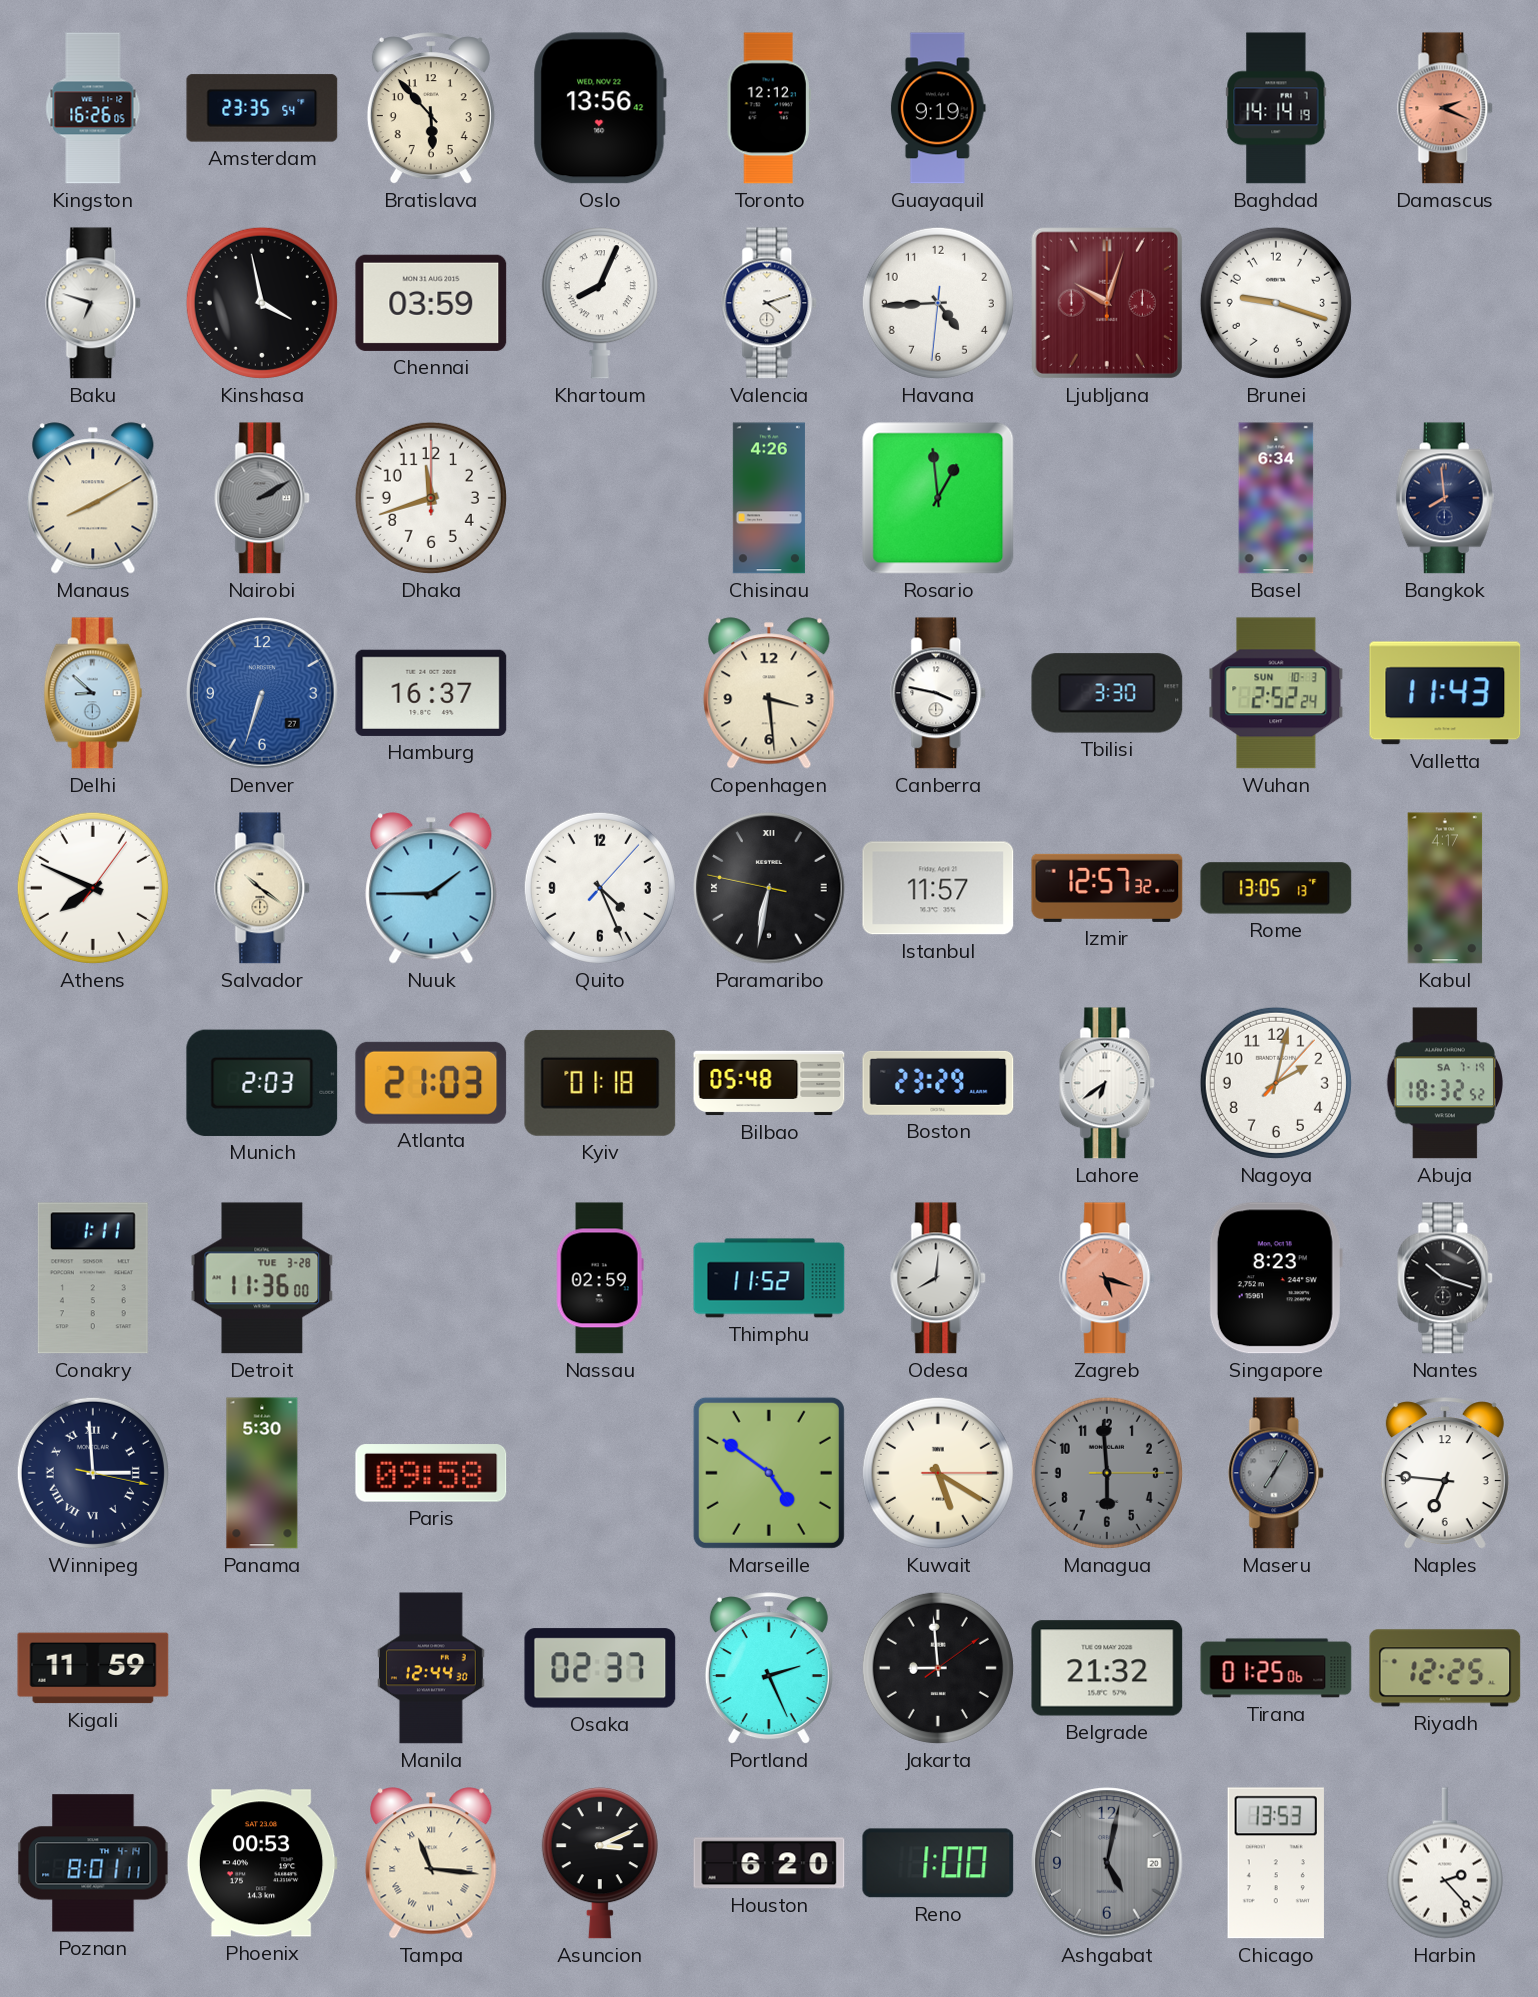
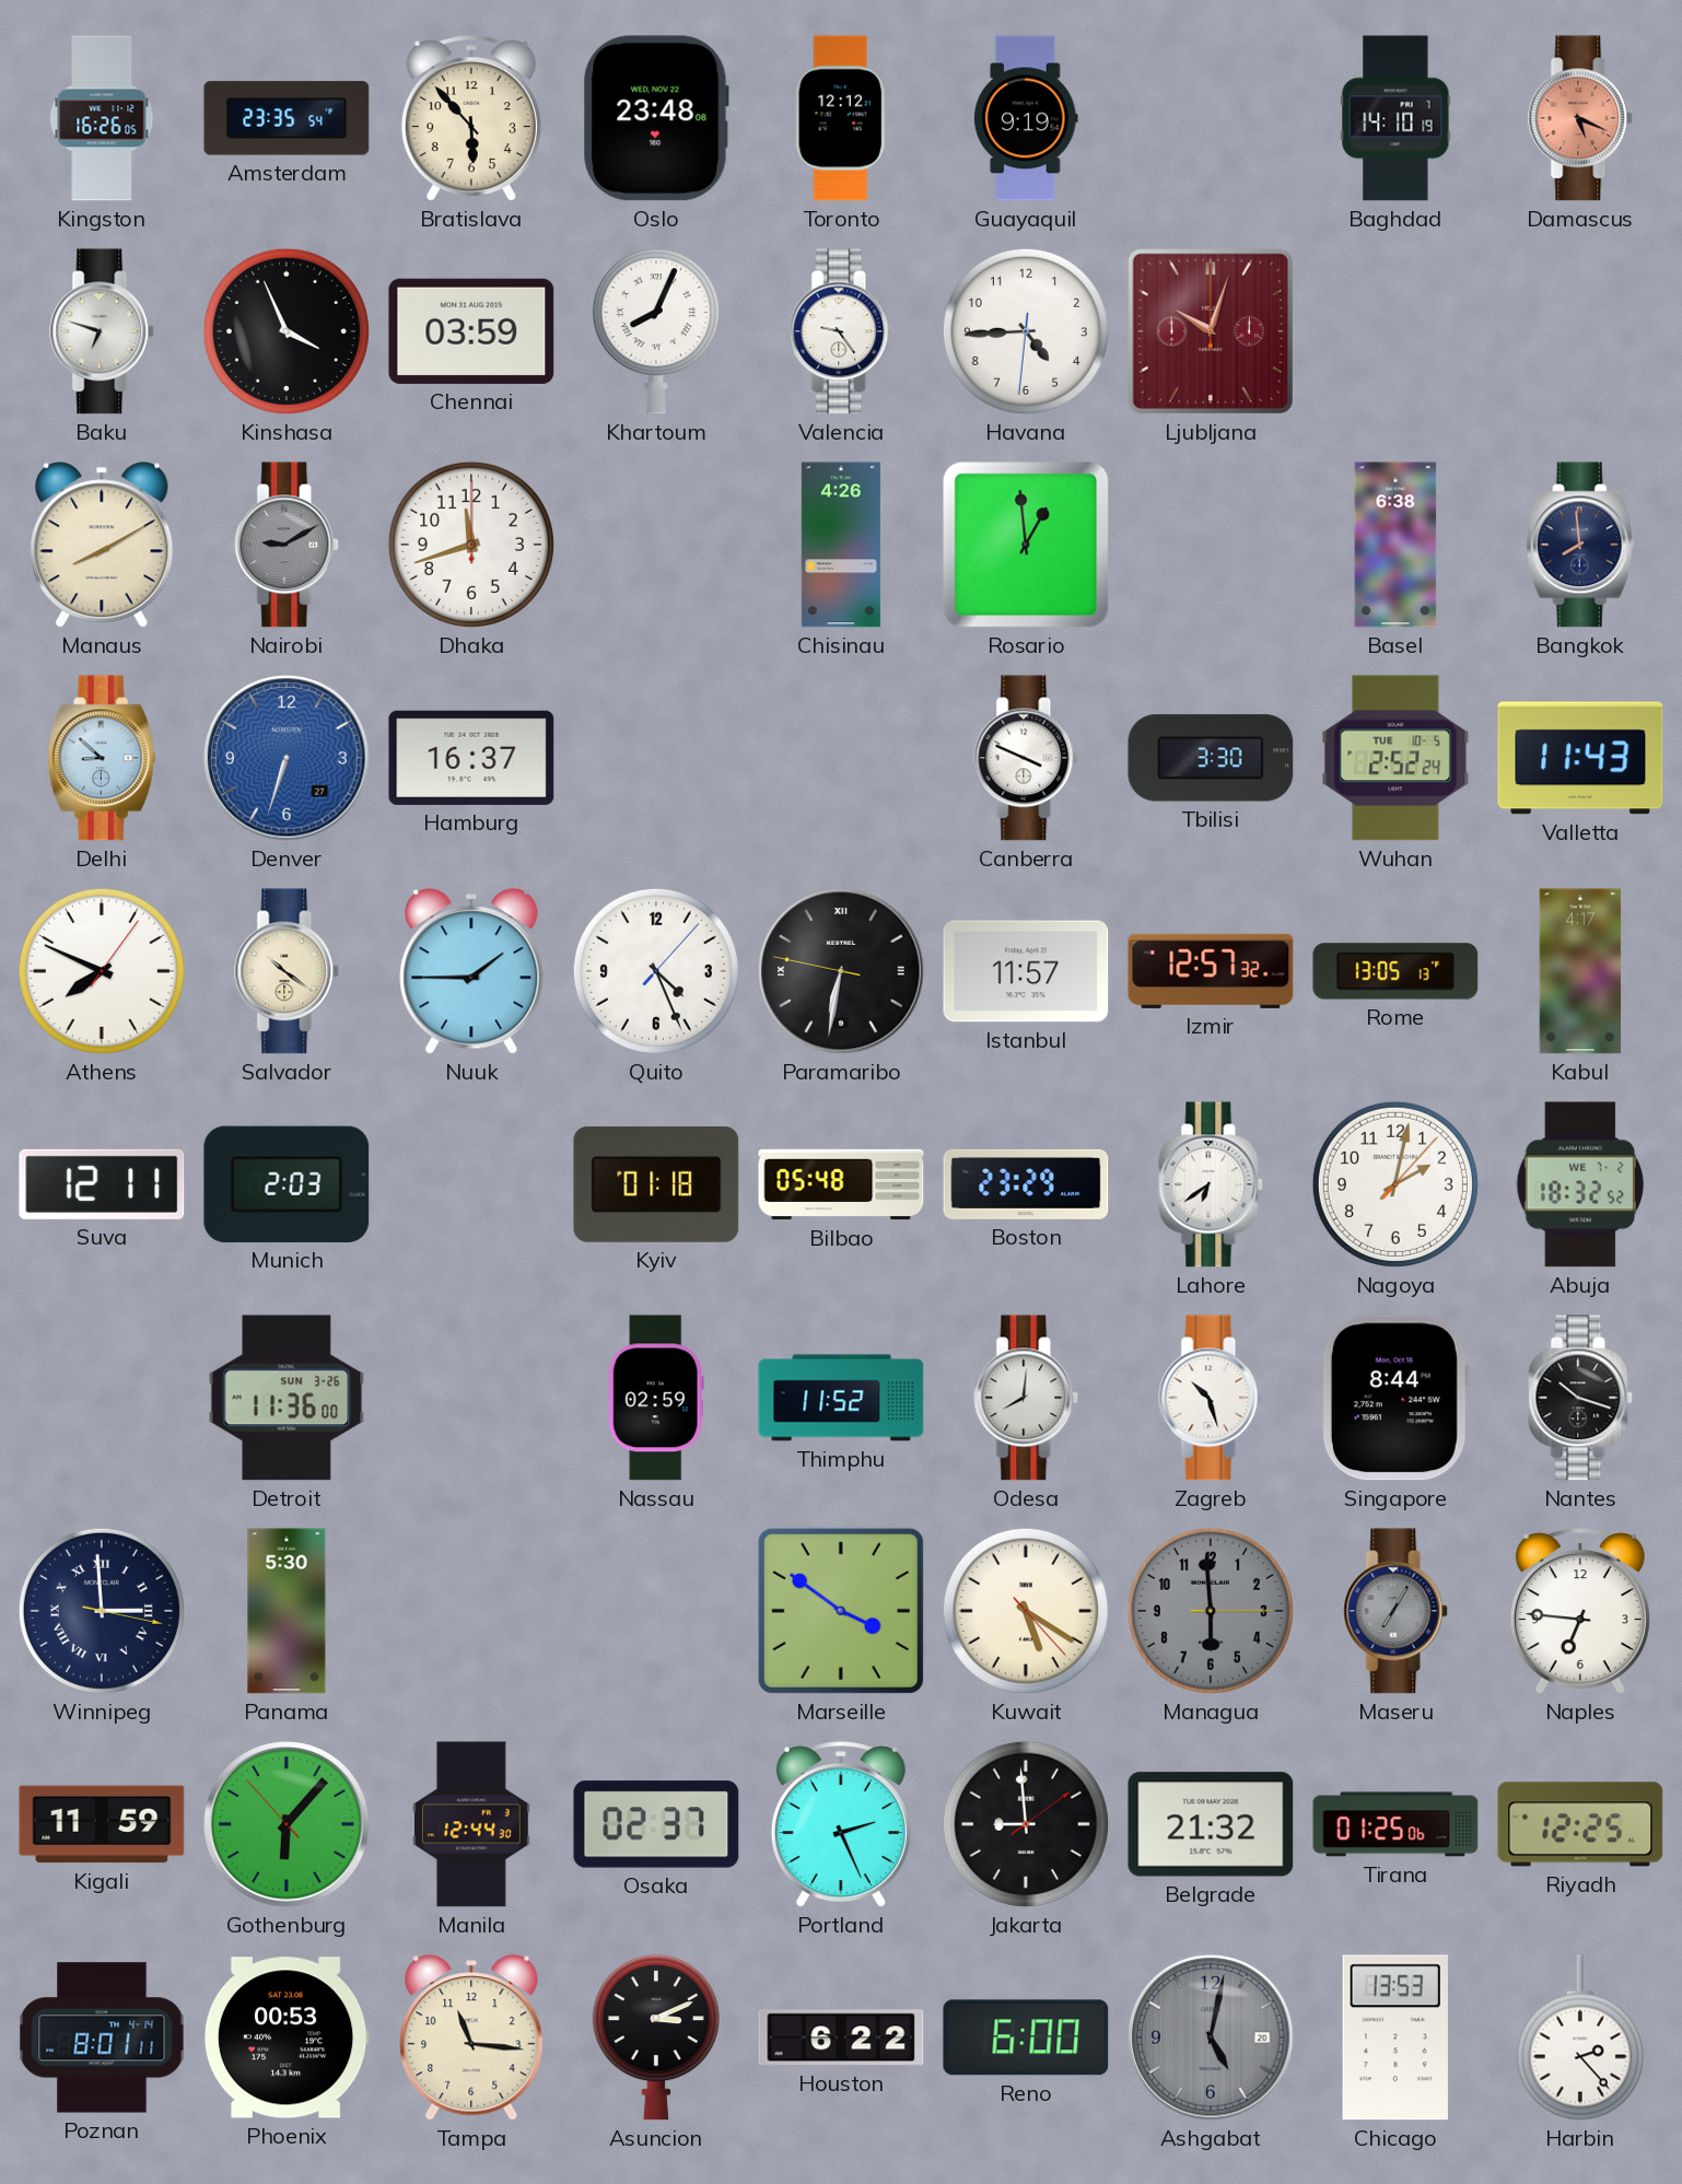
Oslo: 13:56 -> 23:48 (656, 118)
Baghdad: 14:14 -> 14:10 (1395, 118)
Damascus: 2:19 -> 5:19 (1581, 118)
Kinshasa: 3:58 -> 3:56 (287, 331)
Valencia: 4:12 -> 9:24 (842, 331)
Brunei: 9:18 -> none (1276, 303)
Nairobi: 2:10 -> 9:10 (288, 545)
Basel: 6:34 -> 6:38 (1395, 545)
Copenhagen: 3:29 -> none (769, 693)
Canberra: 3:47 -> 3:49 (1027, 758)
Wuhan date: SUN 10-3 -> TUE 10-5 (1395, 758)
Suva: none -> 12:11 (102, 1184)
Atlanta: 21:03 -> none (431, 1083)
Abuja date: SA 7-19 -> WE 7-2 (1579, 1184)
Conakry: 1:11 -> none (93, 1278)
Detroit date: TUE 3-28 -> SUN 3-26 (287, 1398)
Zagreb: 5:18 -> 10:27 (1212, 1398)
Zagreb dial: salmon -> white (1212, 1398)
Singapore: 8:23 -> 8:44 (1395, 1398)
Paris: 09:58 -> none (431, 1473)
Marseille: 4:51 -> 3:51 (841, 1611)
Kuwait: 5:20:15 -> 5:20:23 (1026, 1611)
Gothenburg: none -> 6:06 (287, 1824)
Tampa numerals: Roman -> Arabic (471, 2037)
Houston: 6:20 -> 6:22 (841, 2037)
Reno: 1:00 -> 6:00 (1026, 2037)
